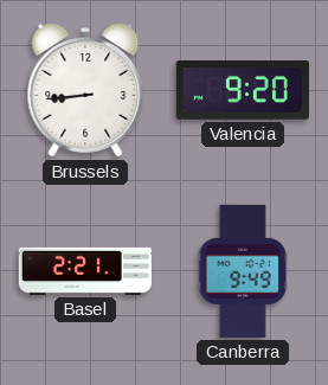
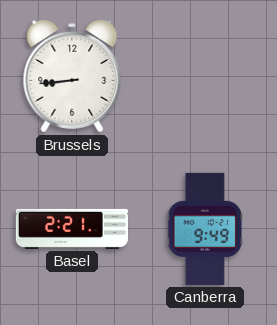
Valencia: 9:20 -> none (243, 91)
